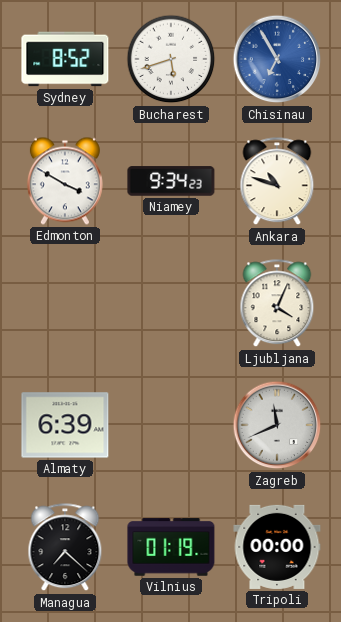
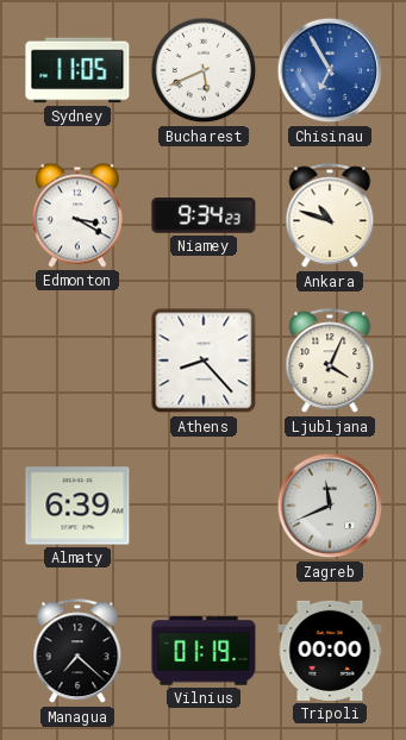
Sydney: 8:52 -> 11:05 (77, 70)
Bucharest: 5:42 -> 5:41 (204, 70)
Edmonton: 3:50 -> 3:20 (77, 215)
Athens: none -> 8:23 (204, 360)
